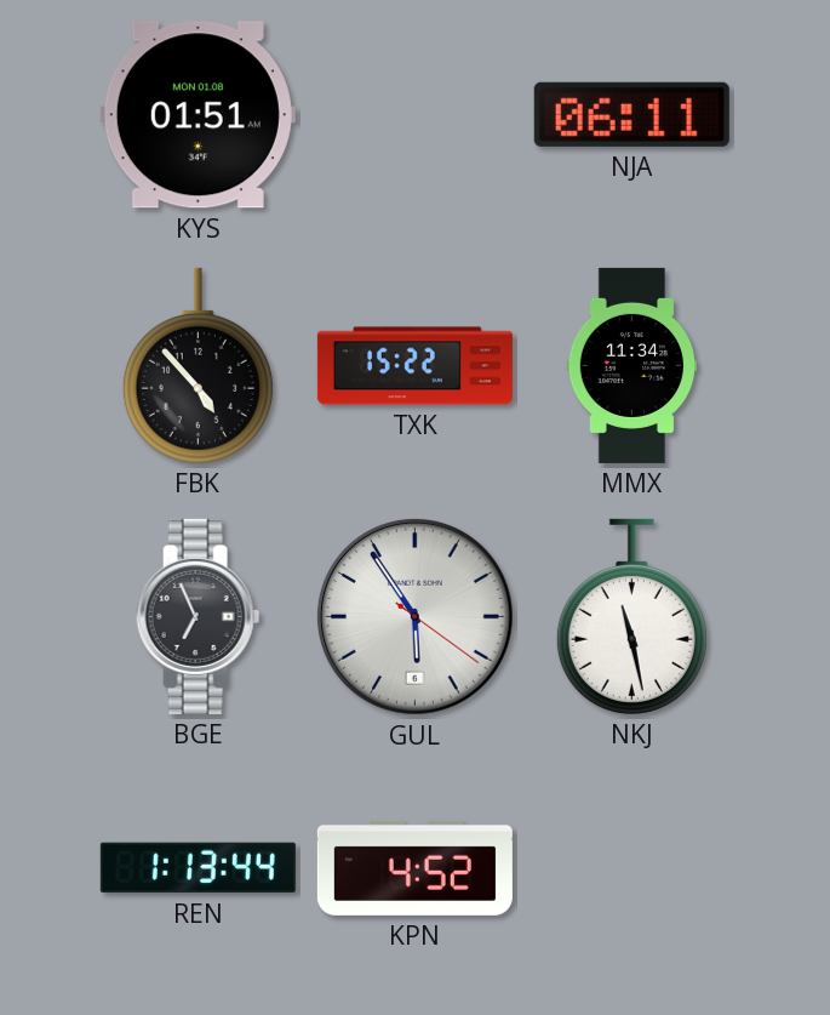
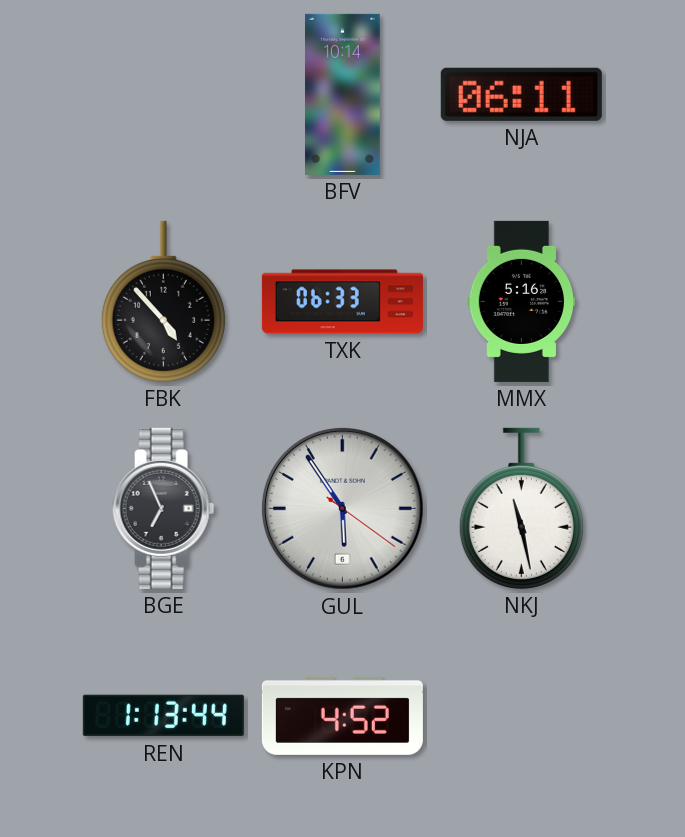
KYS: 01:51 -> none (198, 115)
BFV: none -> 10:14 (343, 94)
TXK: 15:22 -> 06:33 (342, 302)
MMX: 11:34 -> 5:16 (522, 301)
